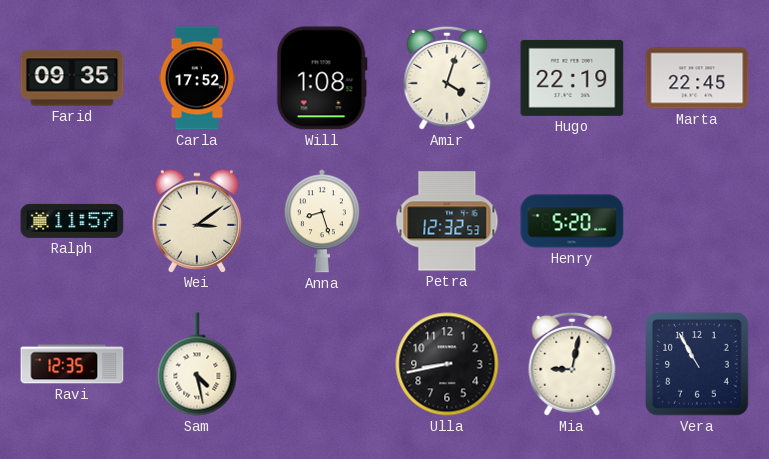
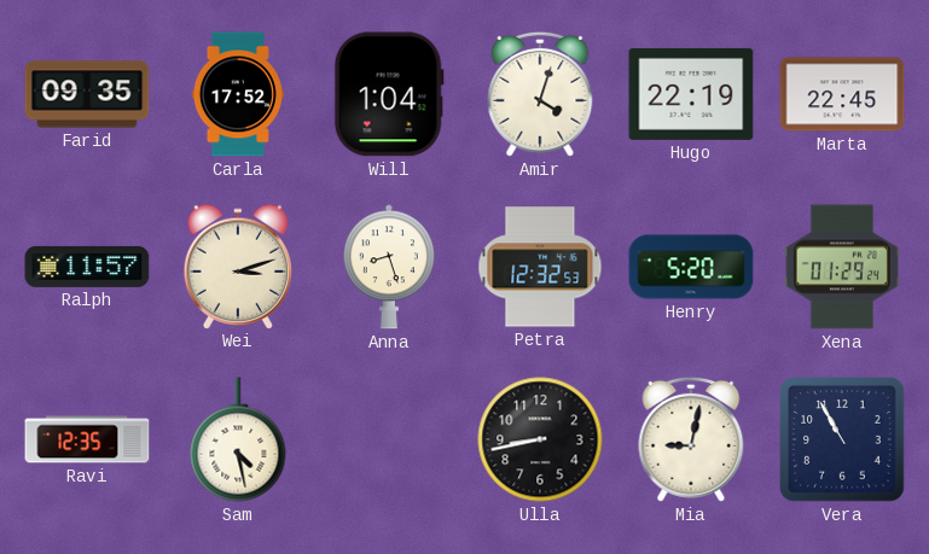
Will: 1:08 -> 1:04 (389, 94)
Wei: 3:09 -> 3:12 (238, 266)
Xena: none -> 01:29 (842, 267)
